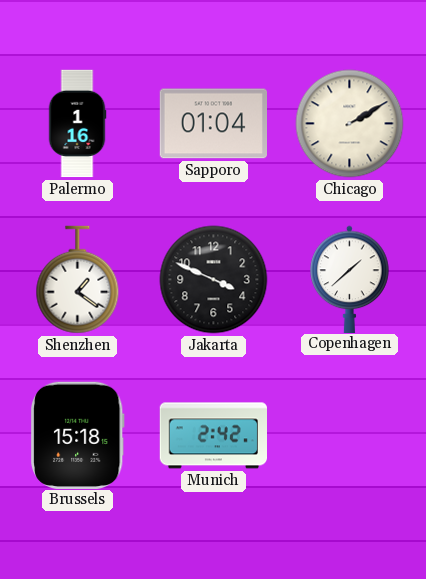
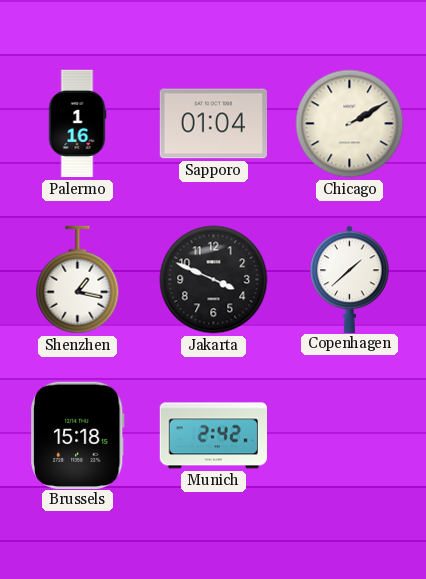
Shenzhen: 1:21 -> 1:17 (78, 280)
